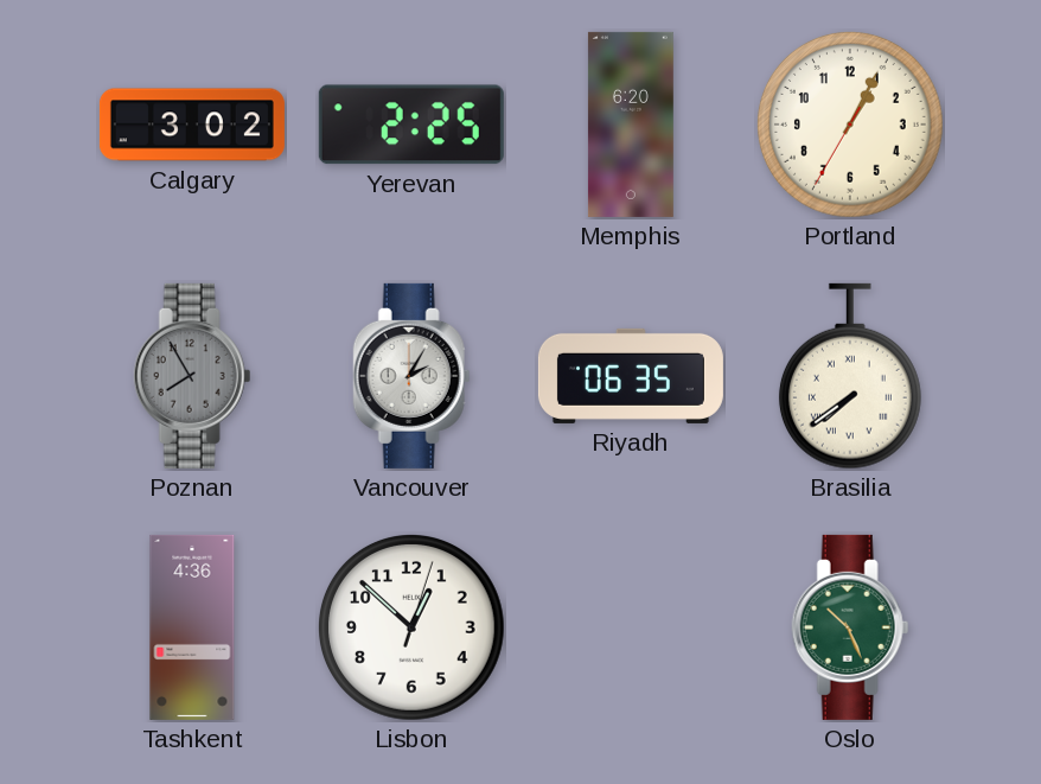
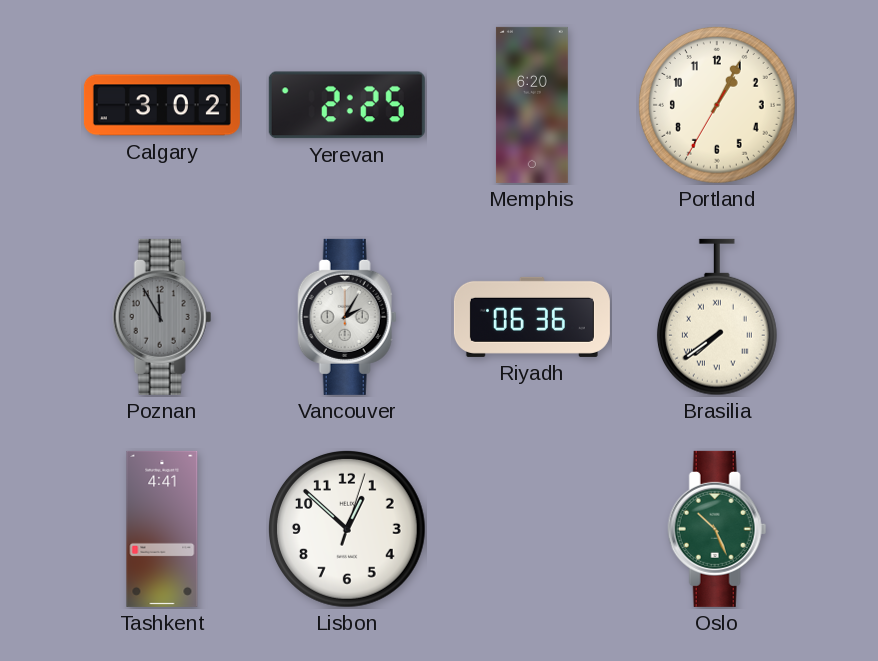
Poznan: 7:55 -> 11:55 (162, 317)
Riyadh: 06:35 -> 06:36 (532, 317)
Tashkent: 4:36 -> 4:41 (162, 529)
